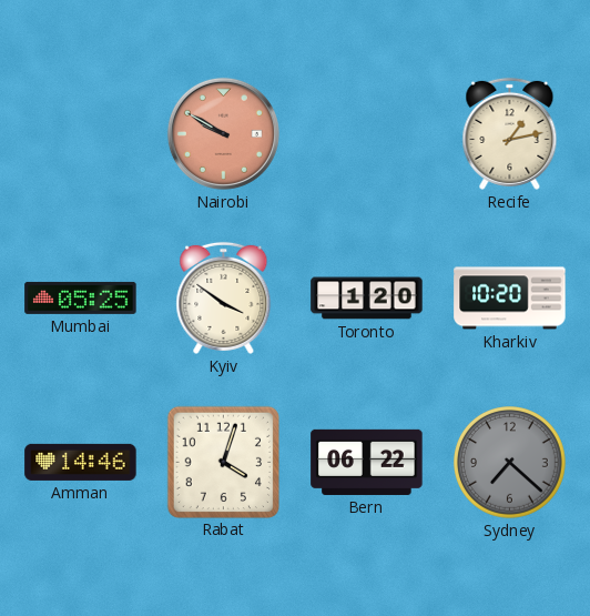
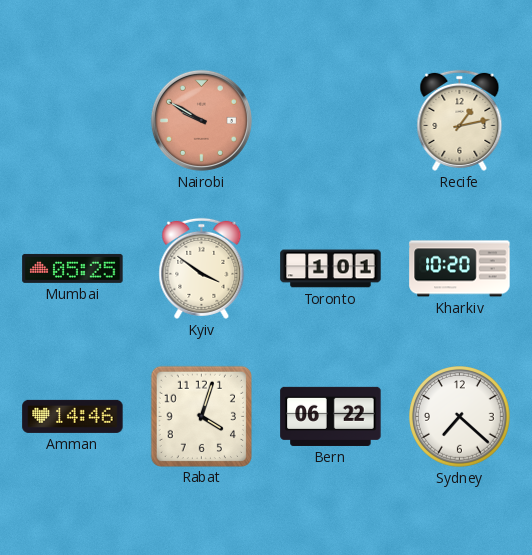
Toronto: 1:20 -> 1:01 (331, 269)
Sydney dial: grey -> white (460, 417)
